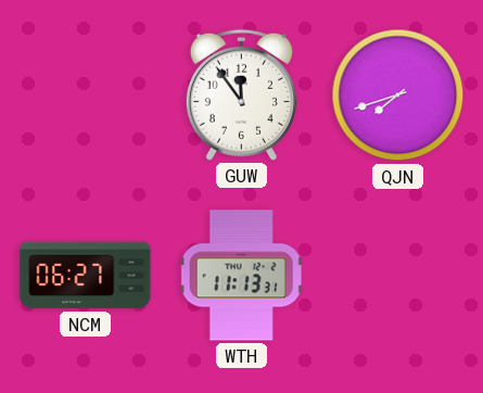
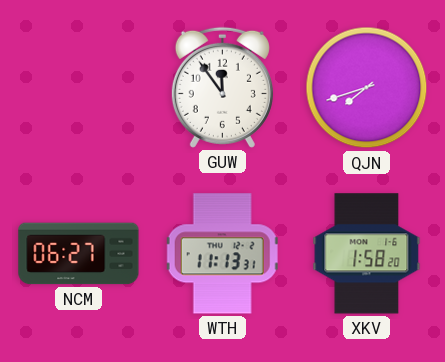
XKV: none -> 1:58 (367, 254)
